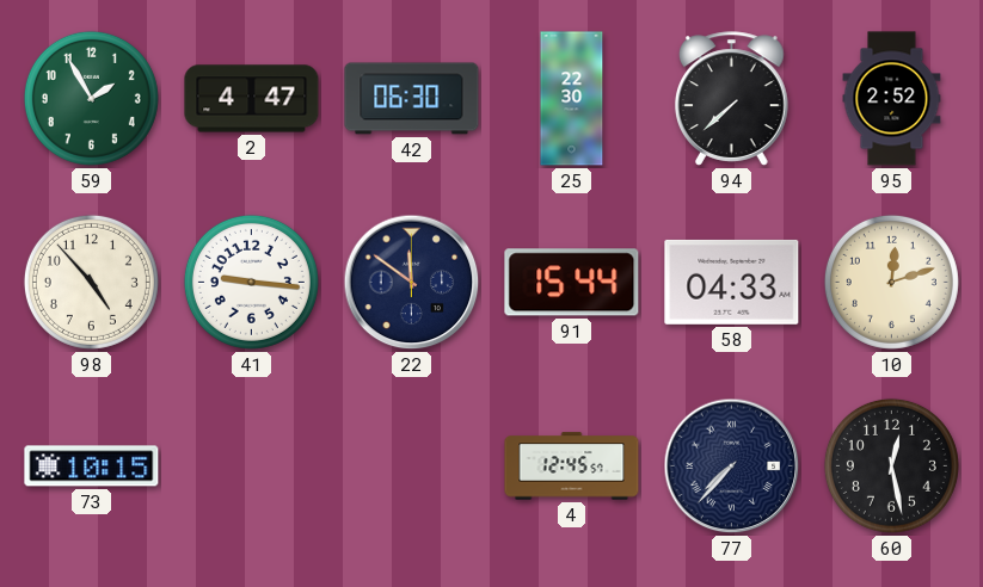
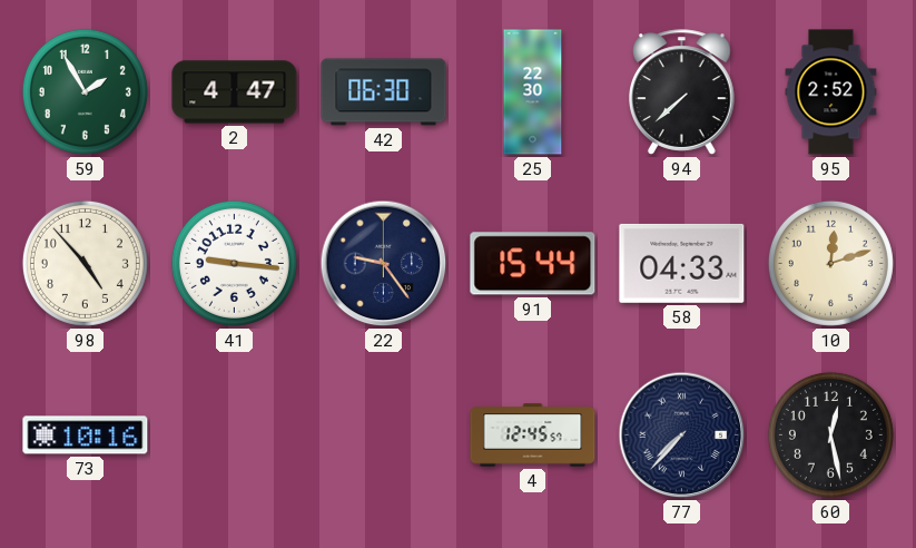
22: 11:51 -> 9:24 (384, 264)
73: 10:15 -> 10:16 (86, 436)
